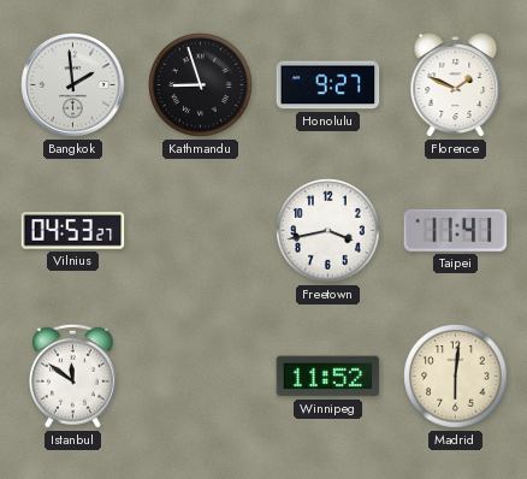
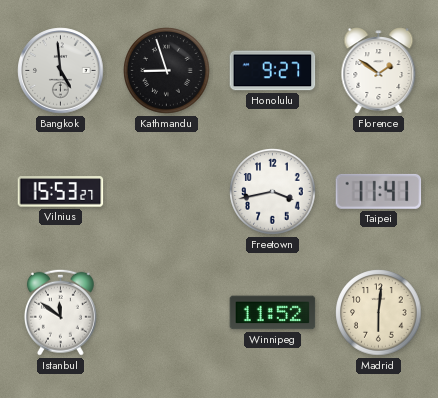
Bangkok: 1:59 -> 4:59 (61, 71)
Florence: 1:49 -> 1:51 (379, 71)
Vilnius: 04:53 -> 15:53 (61, 192)
